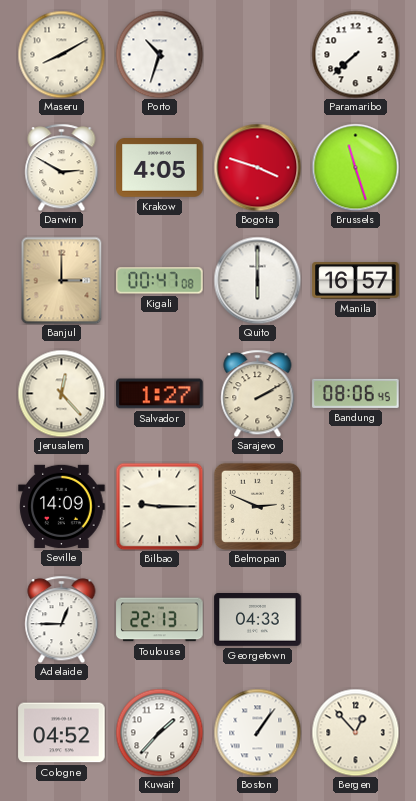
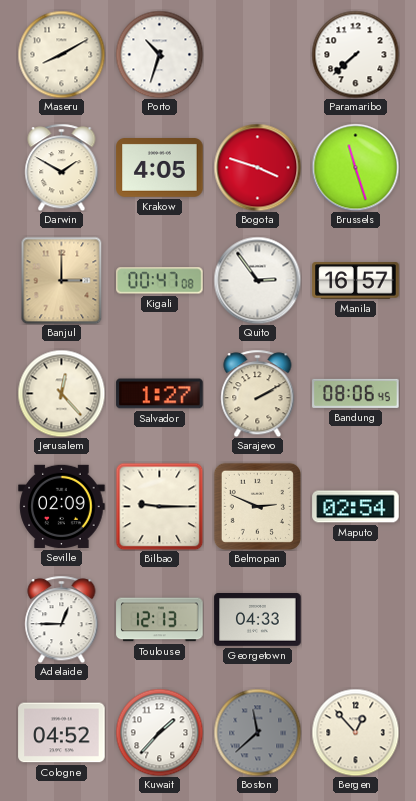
Darwin: 2:50 -> 1:50 (62, 167)
Quito: 6:00 -> 2:54 (257, 280)
Seville: 14:09 -> 02:09 (62, 506)
Maputo: none -> 02:54 (356, 507)
Toulouse: 22:13 -> 12:13 (160, 620)
Boston: 1:06 -> 11:38 (257, 732)
Boston dial: white -> grey (257, 732)
